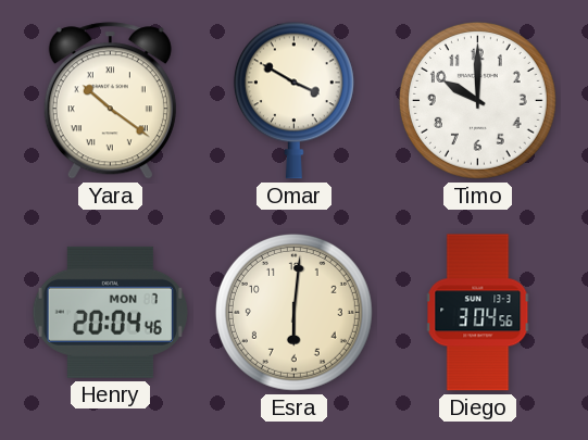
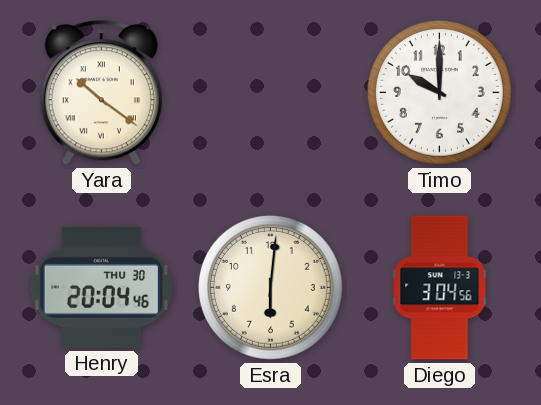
Omar: 3:50 -> none (293, 100)
Henry date: MON 7 -> THU 30 (101, 287)
